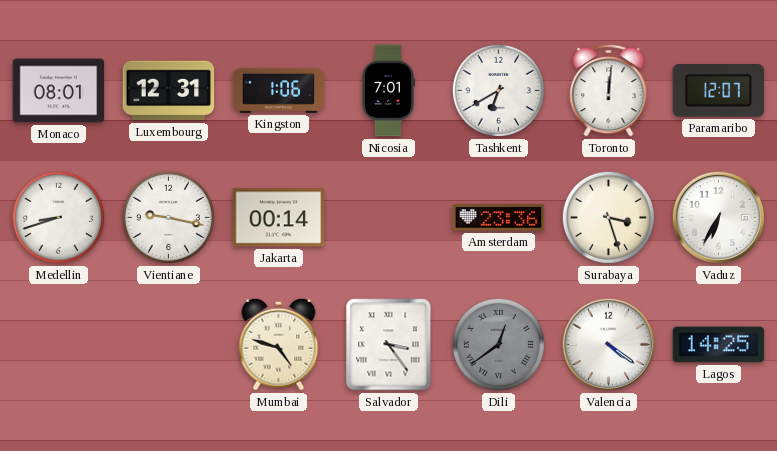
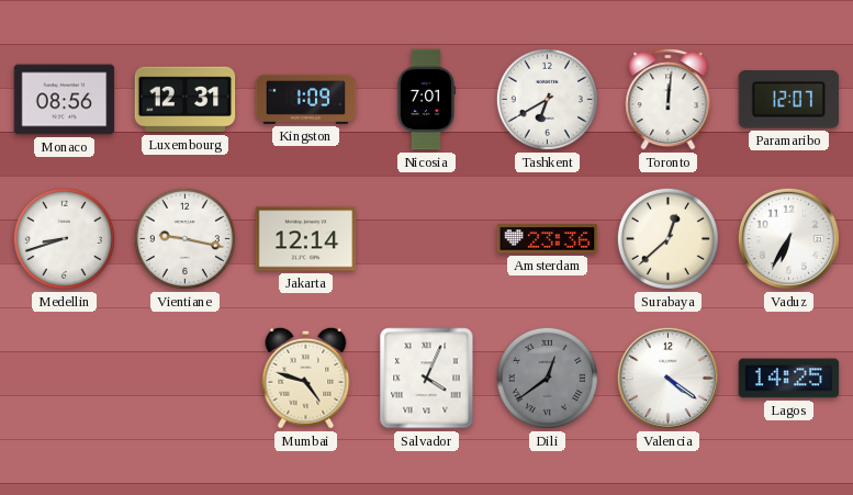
Monaco: 08:01 -> 08:56 (65, 100)
Kingston: 1:06 -> 1:09 (306, 99)
Jakarta: 00:14 -> 12:14 (306, 239)
Surabaya: 3:27 -> 12:38 (667, 238)
Salvador: 3:24 -> 4:04 (427, 379)
